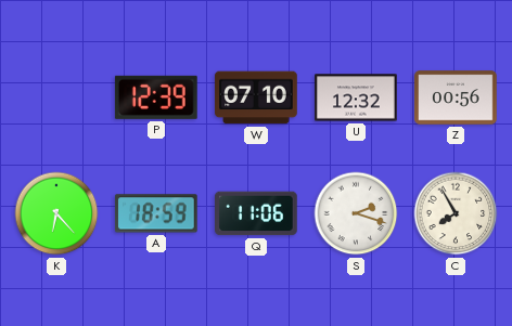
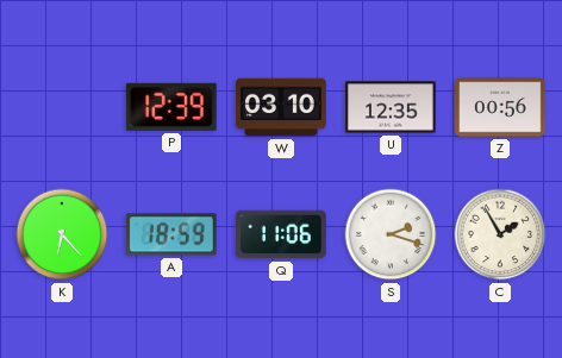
W: 07:10 -> 03:10 (281, 107)
U: 12:32 -> 12:35 (391, 107)
C: 7:55 -> 1:55 (500, 234)
